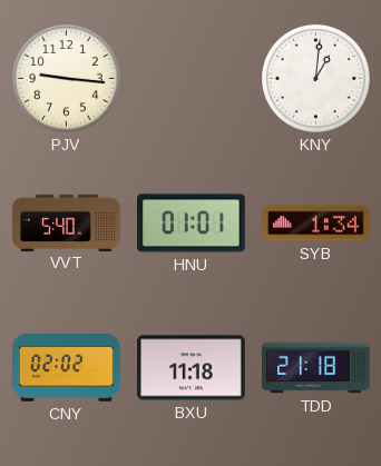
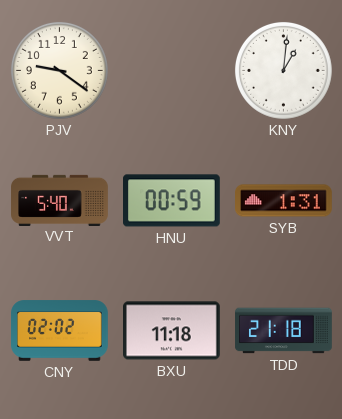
PJV: 9:16 -> 9:21 (60, 71)
HNU: 01:01 -> 00:59 (172, 201)
SYB: 1:34 -> 1:31 (284, 201)
